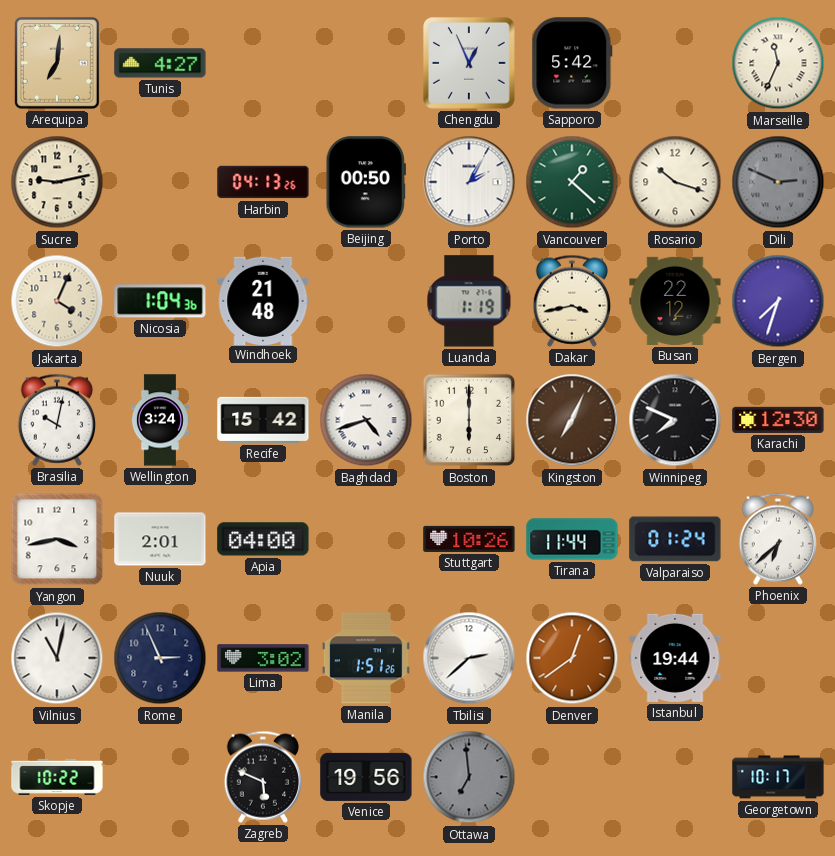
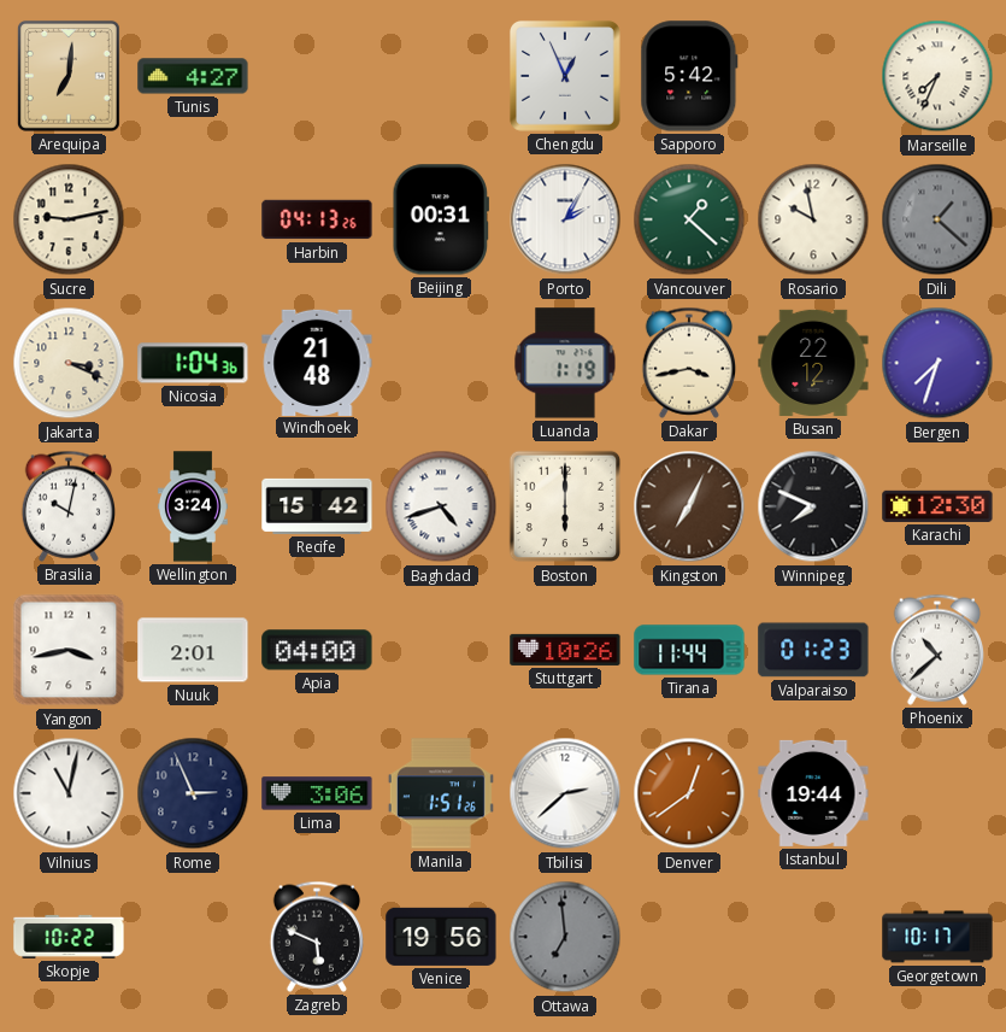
Marseille: 11:34 -> 7:34 (937, 76)
Beijing: 00:50 -> 00:31 (441, 219)
Rosario: 10:18 -> 9:58 (813, 219)
Dili: 2:49 -> 1:22 (937, 219)
Jakarta: 4:04 -> 3:19 (69, 363)
Valparaiso: 01:24 -> 01:23 (813, 650)
Phoenix: 6:38 -> 10:38 (936, 650)
Lima: 3:02 -> 3:06 (317, 793)
